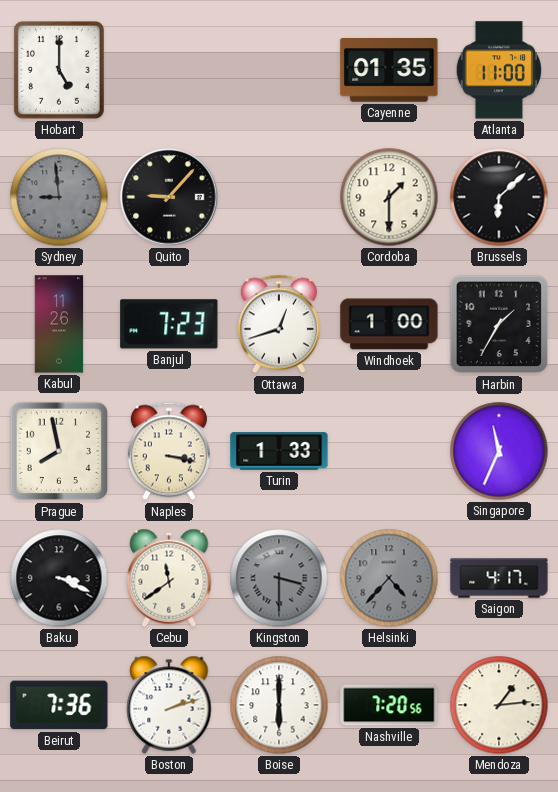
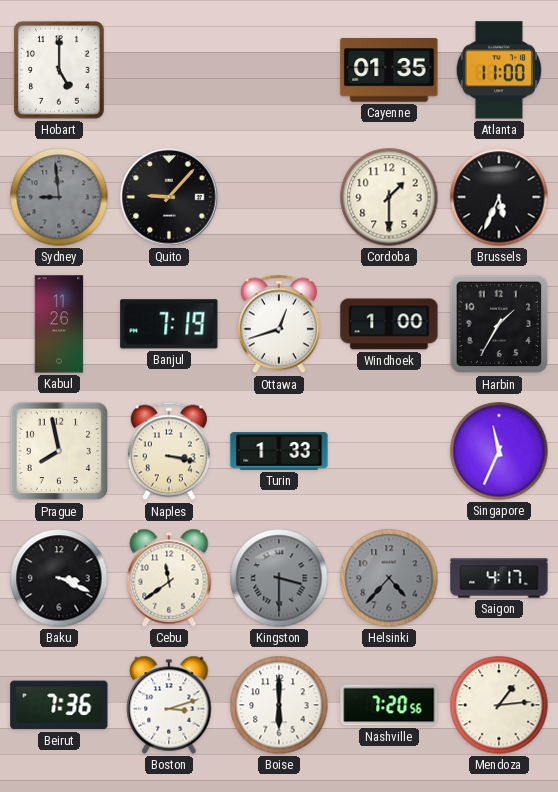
Brussels: 6:08 -> 5:34 (499, 197)
Banjul: 7:23 -> 7:19 (169, 324)
Boston: 2:12 -> 3:12 (169, 705)
